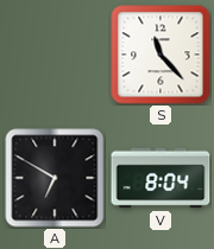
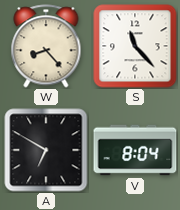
W: none -> 8:23 (46, 46)
